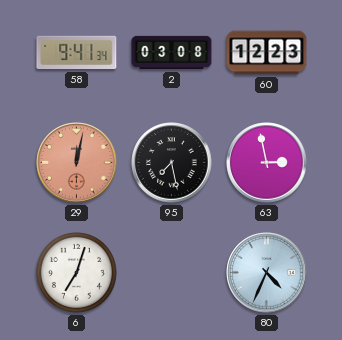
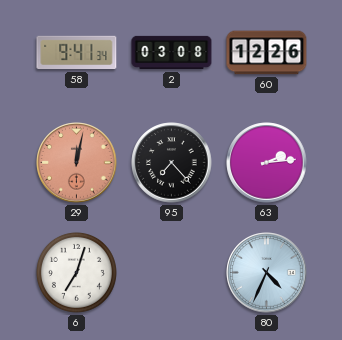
60: 12:23 -> 12:26 (267, 53)
95: 7:28 -> 7:23 (172, 163)
63: 2:58 -> 2:14 (267, 163)
